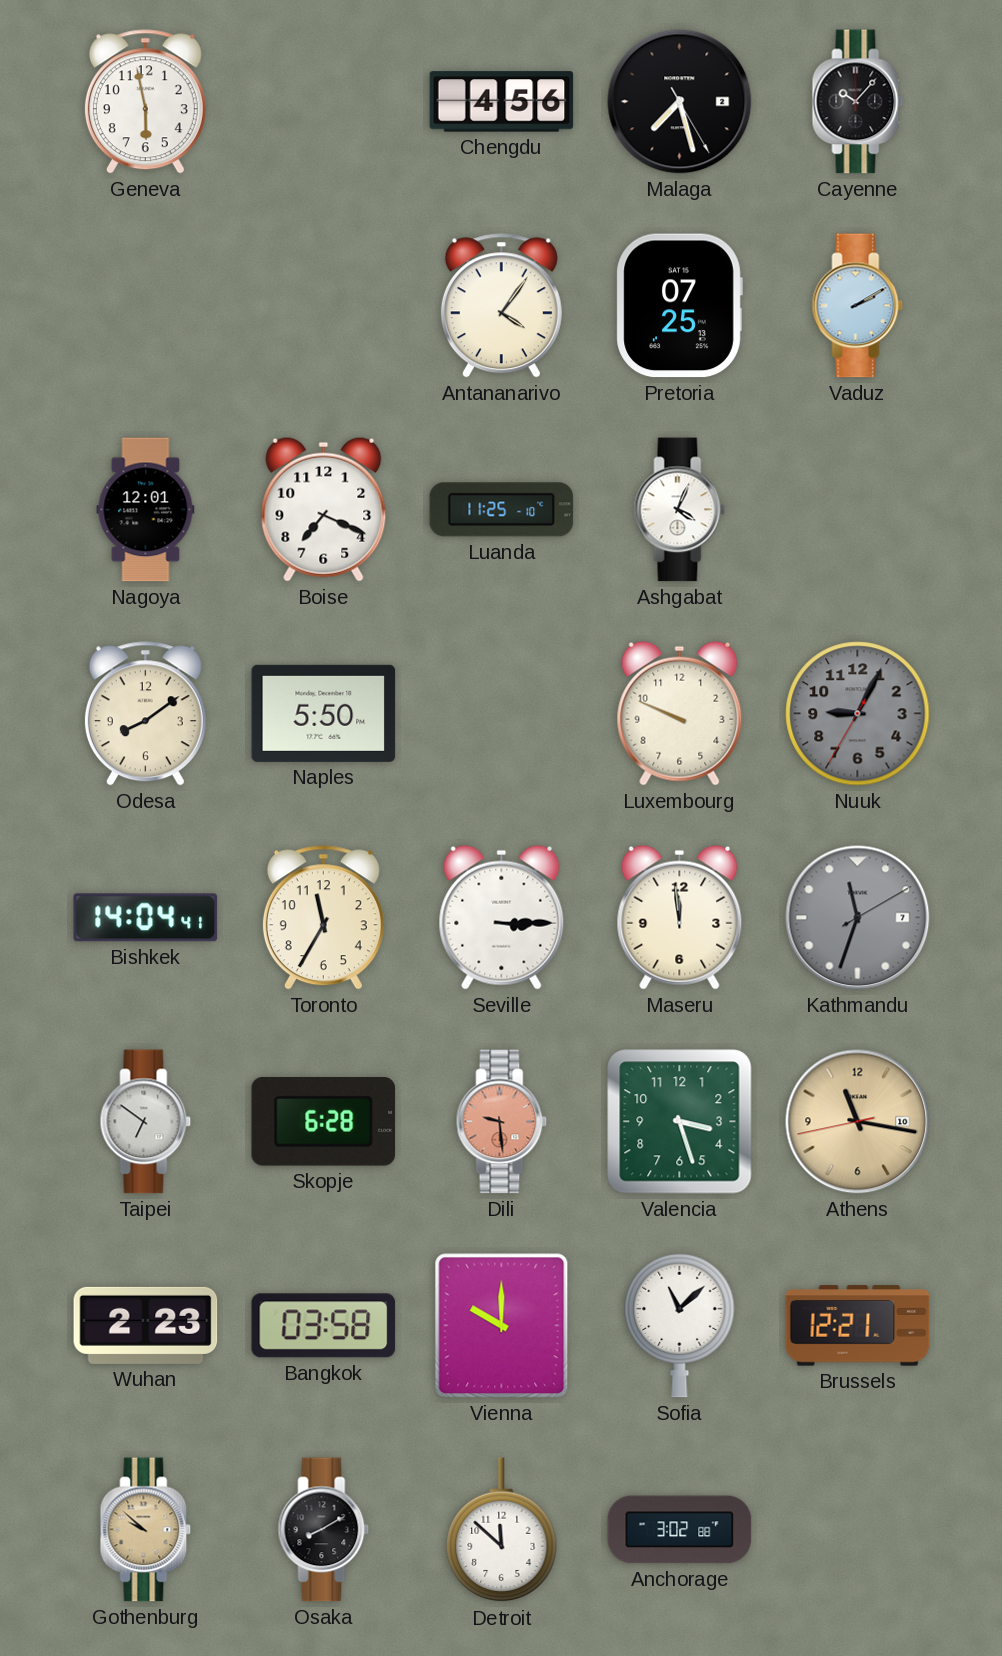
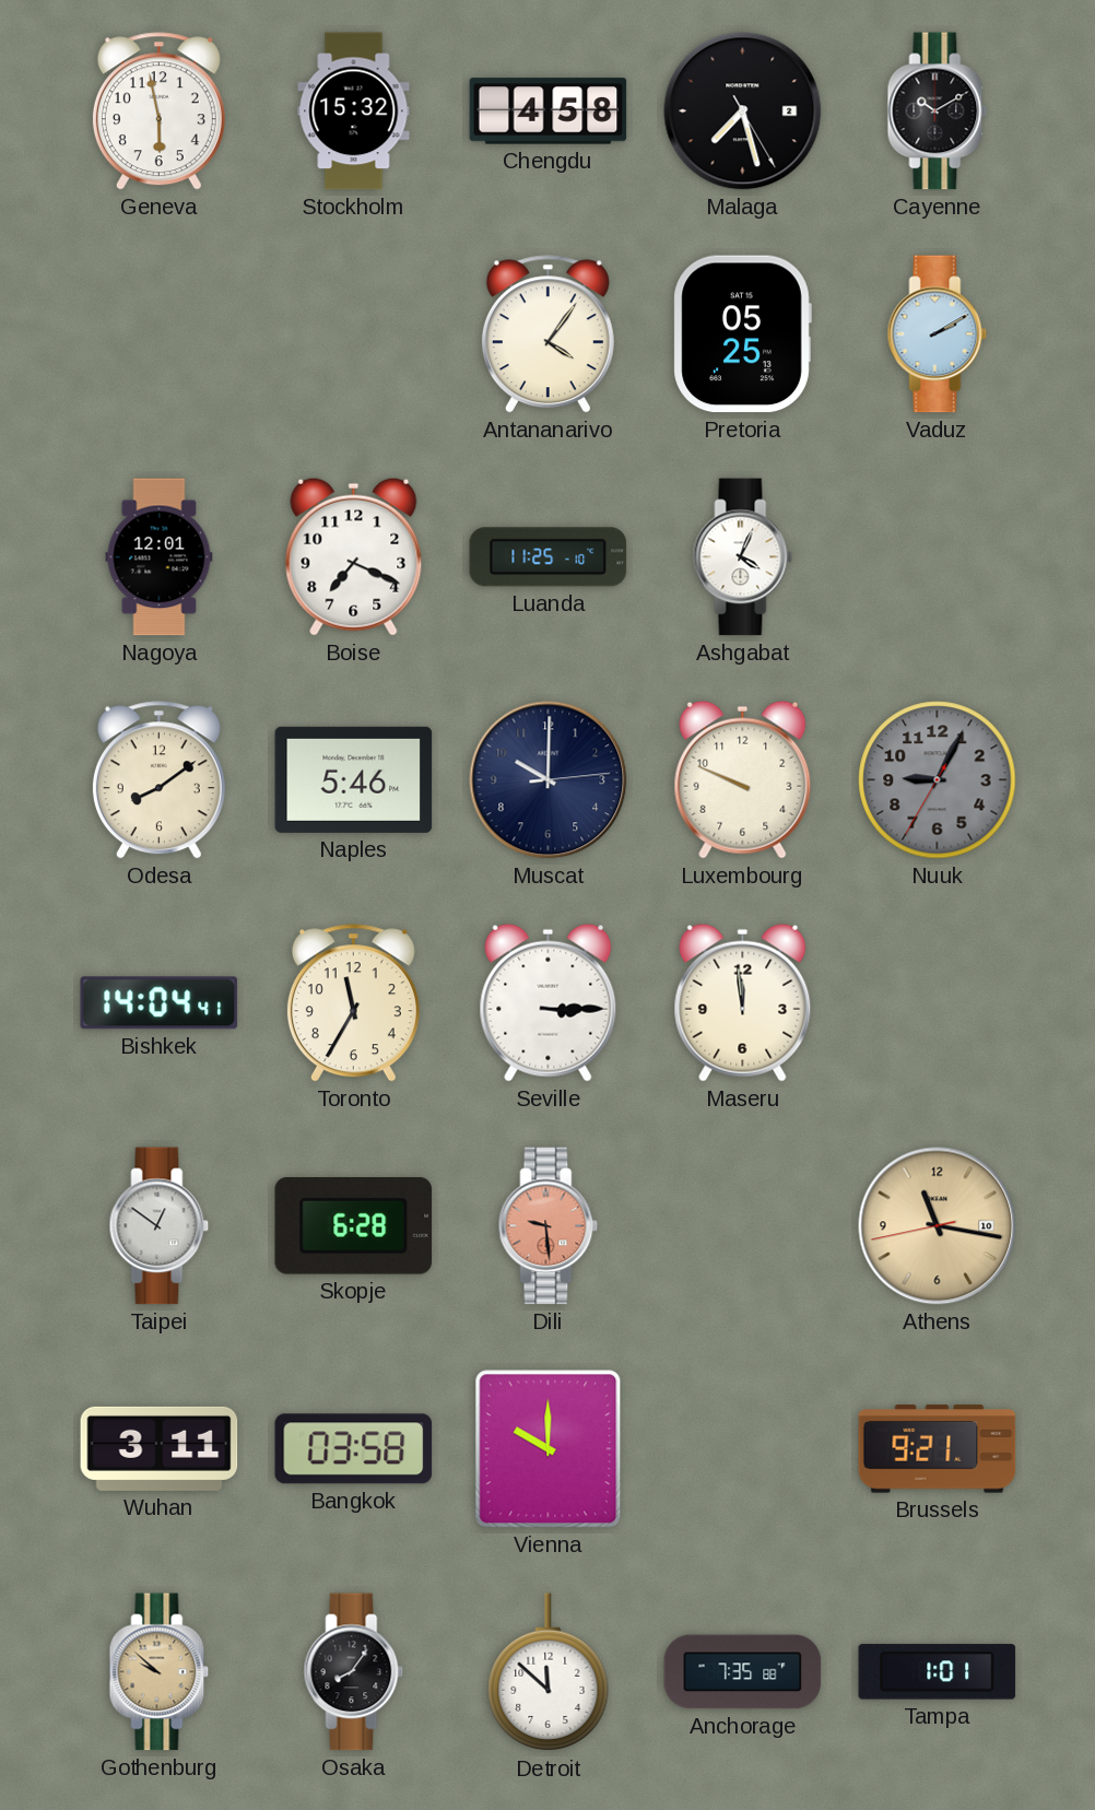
Stockholm: none -> 15:32 (354, 111)
Chengdu: 4:56 -> 4:58 (549, 111)
Cayenne: 10:07 -> 10:10 (938, 111)
Pretoria: 07:25 -> 05:25 (742, 334)
Naples: 5:50 -> 5:46 (354, 779)
Muscat: none -> 10:00 (549, 780)
Kathmandu: 11:33 -> none (858, 918)
Taipei: 6:51 -> 12:51 (160, 1226)
Valencia: 3:27 -> none (680, 1122)
Wuhan: 2:23 -> 3:11 (160, 1448)
Sofia: 11:08 -> none (680, 1325)
Brussels: 12:21 -> 9:21 (938, 1449)
Osaka: 8:10 -> 8:06 (354, 1672)
Anchorage: 3:02 -> 7:35 (743, 1672)
Tampa: none -> 1:01 (938, 1672)
